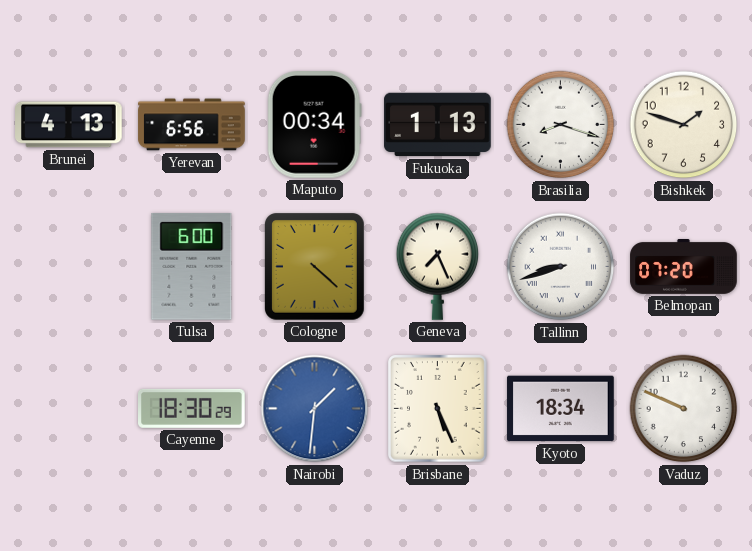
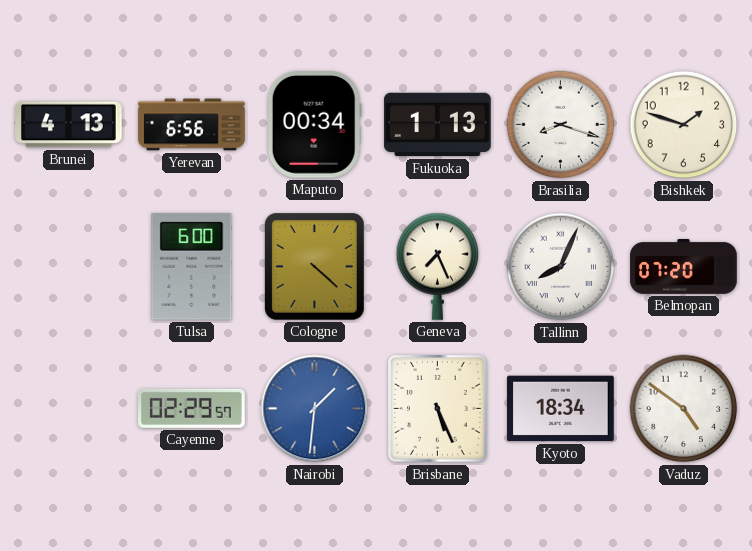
Tallinn: 8:42 -> 8:04 (561, 267)
Cayenne: 18:30 -> 02:29 (192, 408)
Vaduz: 9:49 -> 4:51 (684, 409)
